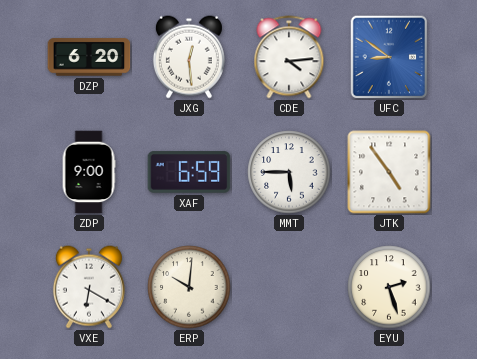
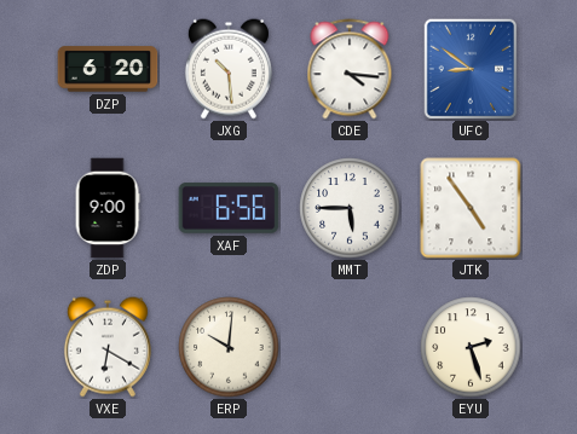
JXG: 12:29 -> 10:29 (229, 69)
CDE: 4:14 -> 4:16 (350, 69)
XAF: 6:59 -> 6:56 (229, 208)
